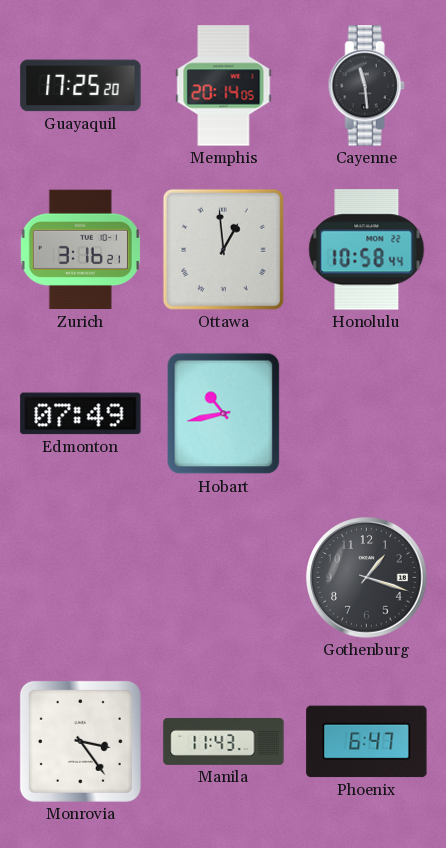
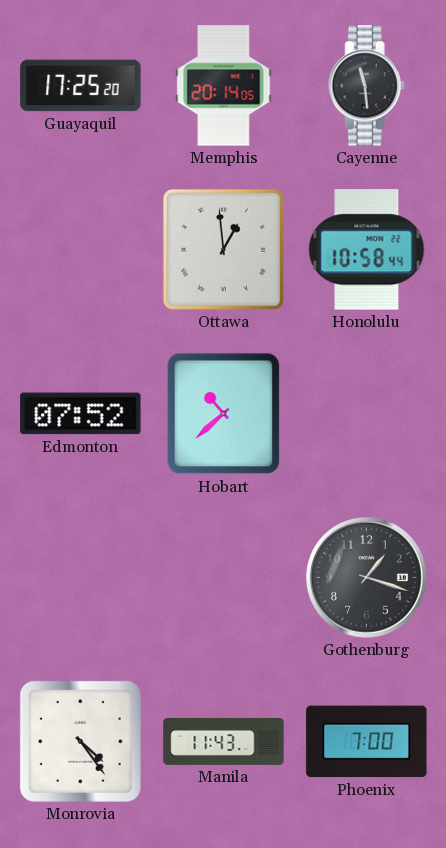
Zurich: 3:16 -> none (80, 250)
Edmonton: 07:49 -> 07:52 (81, 414)
Hobart: 10:43 -> 10:38 (224, 414)
Monrovia: 3:24 -> 4:24 (80, 741)
Phoenix: 6:47 -> 7:00 (367, 742)
